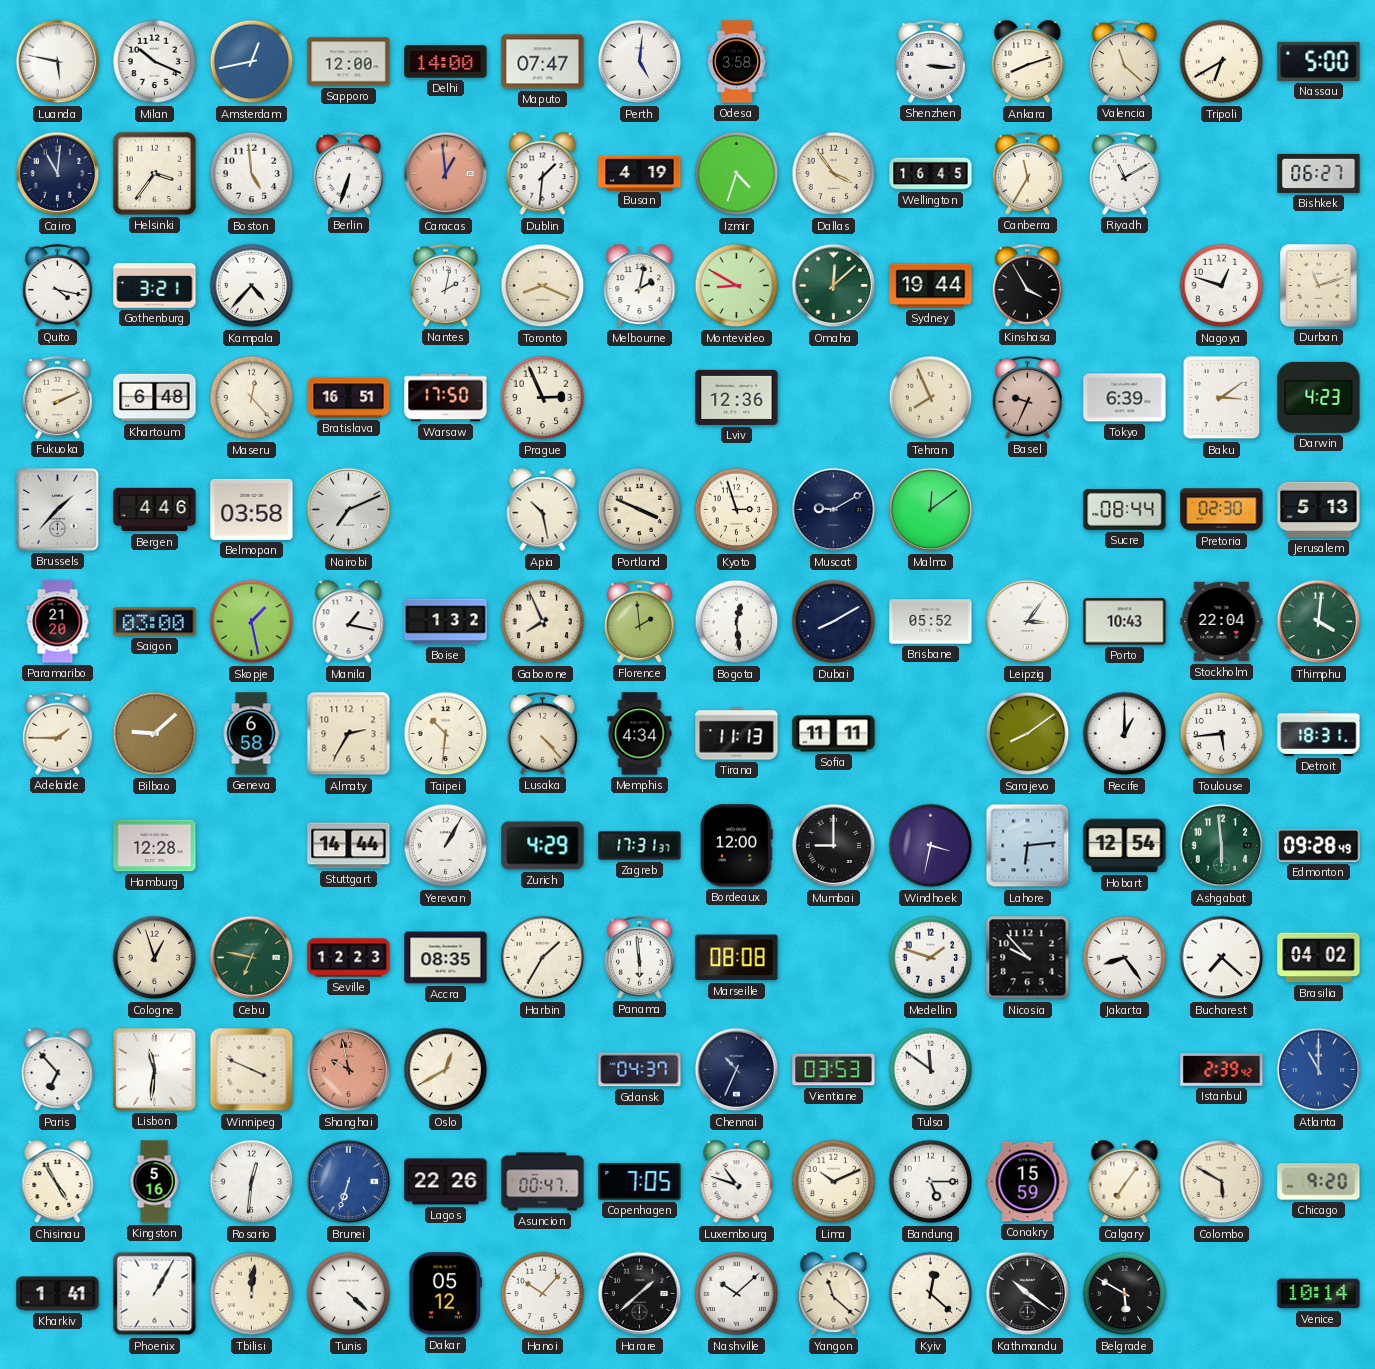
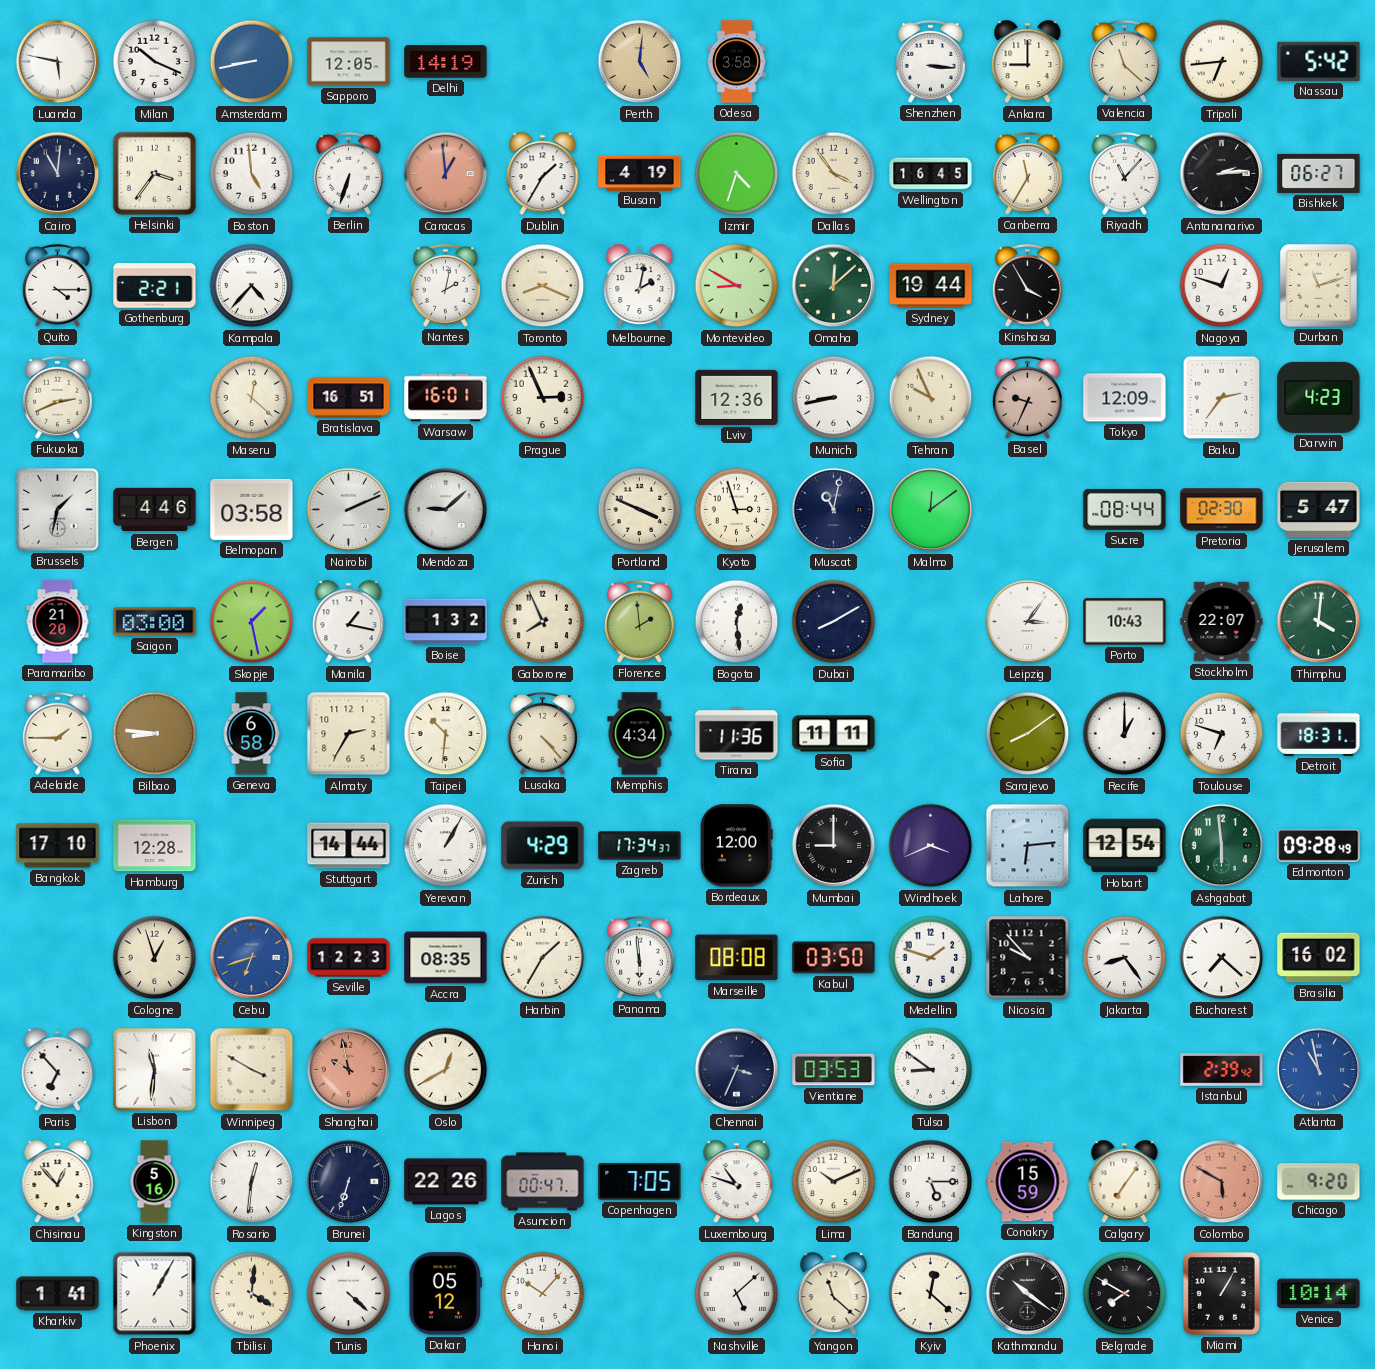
Amsterdam: 12:43 -> 8:43 (252, 62)
Sapporo: 12:00 -> 12:05 (349, 62)
Delhi: 14:00 -> 14:19 (446, 62)
Maputo: 07:47 -> none (543, 62)
Perth dial: white -> champagne (640, 62)
Ankara: 8:12 -> 9:00 (1028, 62)
Tripoli: 6:40 -> 6:44 (1222, 62)
Nassau: 5:00 -> 5:42 (1319, 61)
Dublin: 1:31 -> 1:35 (543, 174)
Riyadh: 11:10 -> 11:07 (1124, 173)
Antananarivo: none -> 2:14 (1222, 174)
Quito: 4:17 -> 4:15 (57, 285)
Gothenburg: 3:21 -> 2:21 (155, 286)
Fukuoka: 2:11 -> 2:41 (57, 397)
Khartoum: 6:48 -> none (155, 398)
Maseru: 12:23 -> 12:22 (252, 398)
Warsaw: 17:50 -> 16:01 (446, 398)
Munich: none -> 8:43 (834, 398)
Tehran: 7:56 -> 9:56 (931, 398)
Tokyo: 6:39 -> 12:09 (1125, 398)
Baku: 3:09 -> 2:36 (1222, 398)
Brussels: 1:37 -> 1:32 (58, 510)
Nairobi: 7:11 -> 2:11 (349, 510)
Mendoza: none -> 9:08 (446, 510)
Apia: 10:28 -> none (543, 510)
Muscat: 9:10 -> 11:02 (834, 510)
Jerusalem: 5:13 -> 5:47 (1319, 510)
Brisbane: 05:52 -> none (931, 622)
Stockholm: 22:04 -> 22:07 (1222, 622)
Bilbao: 9:08 -> 8:46 (155, 734)
Tirana: 11:13 -> 11:36 (737, 734)
Toulouse: 5:44 -> 6:48 (1222, 734)
Bangkok: none -> 17:10 (58, 846)
Zagreb: 17:31 -> 17:34 (640, 846)
Windhoek: 3:32 -> 3:41 (931, 846)
Cebu: 6:47 -> 6:42 (252, 958)
Cebu dial: green -> blue (252, 958)
Kabul: none -> 03:50 (834, 958)
Brasilia: 04:02 -> 16:02 (1319, 958)
Winnipeg: 3:49 -> 3:50 (252, 1070)
Gdansk: 04:37 -> none (640, 1070)
Chennai: 10:34 -> 3:34 (737, 1070)
Tulsa: 11:51 -> 8:51 (931, 1070)
Atlanta: 11:00 -> 10:58 (1319, 1070)
Chisinau: 4:55 -> 12:53 (58, 1182)
Brunei dial: blue -> navy (349, 1182)
Colombo dial: cream -> salmon (1222, 1182)
Tbilisi: 12:01 -> 4:01 (252, 1294)
Harare: 1:38 -> none (640, 1294)
Nashville: 10:08 -> 5:08 (737, 1294)
Belgrade: 5:50 -> 7:50 (1125, 1294)
Miami: none -> 1:05 (1221, 1293)
